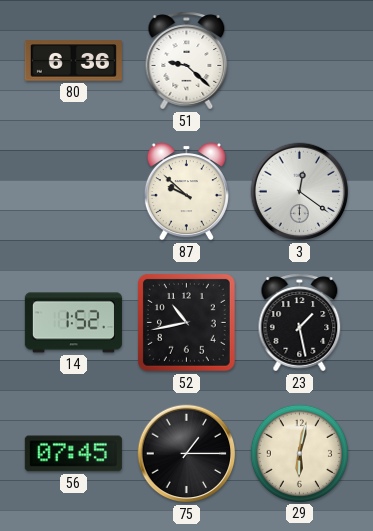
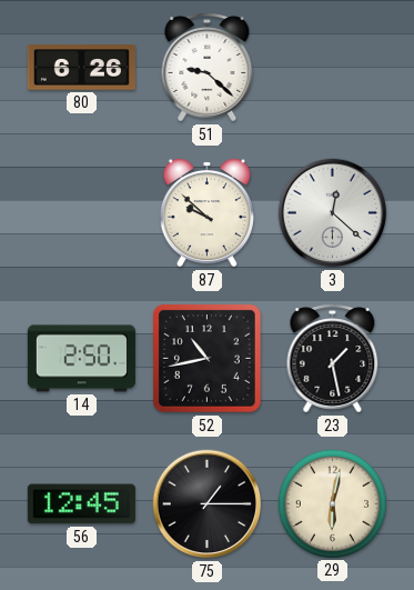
80: 6:36 -> 6:26 (81, 68)
3: 12:21 -> 12:22 (333, 213)
14: 1:52 -> 2:50 (81, 359)
56: 07:45 -> 12:45 (81, 504)
